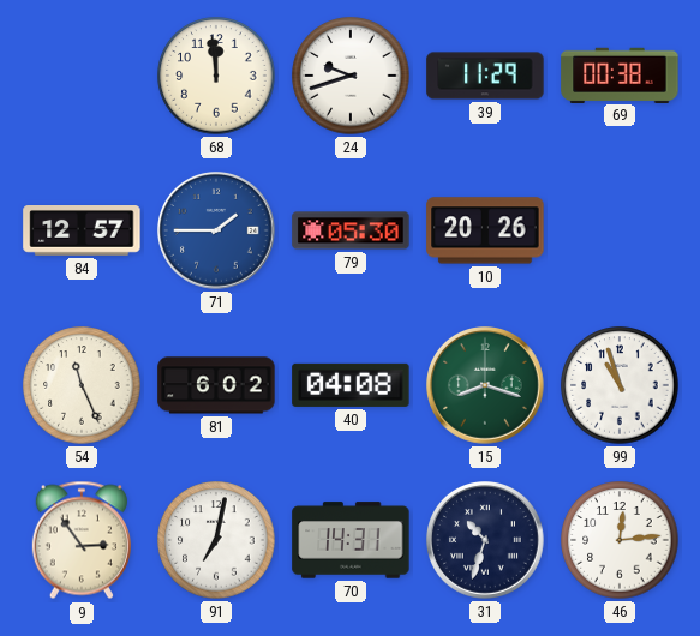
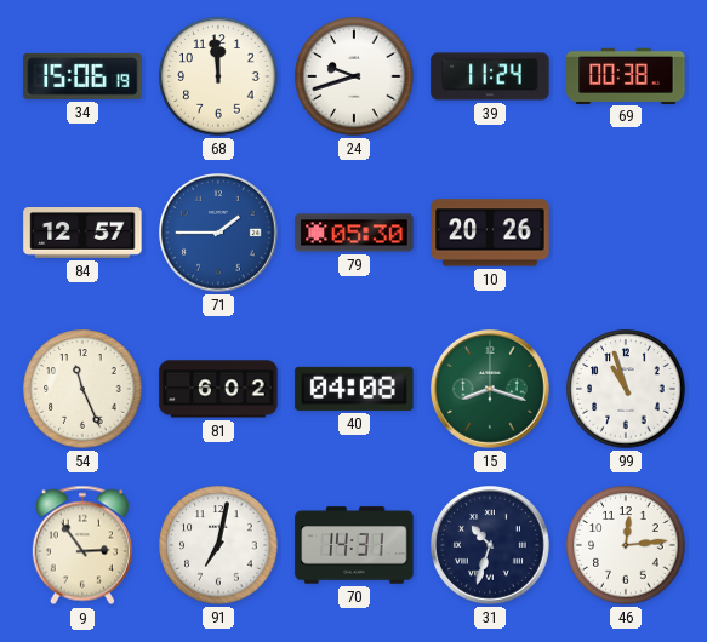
34: none -> 15:06 (82, 76)
39: 11:29 -> 11:24 (490, 76)
